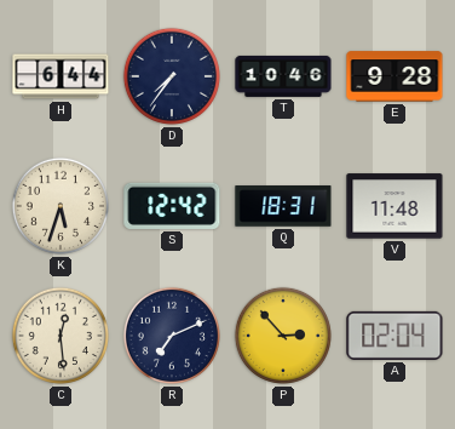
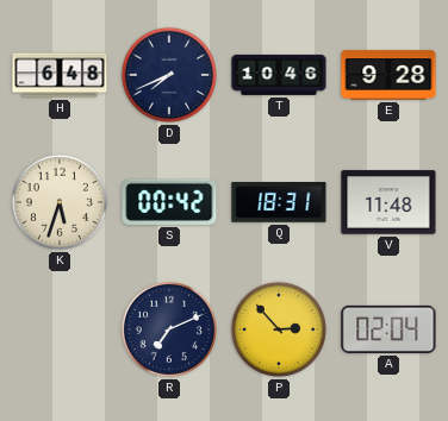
H: 6:44 -> 6:48 (60, 75)
D: 7:36 -> 7:41 (169, 75)
S: 12:42 -> 00:42 (169, 202)
C: 12:29 -> none (61, 336)
